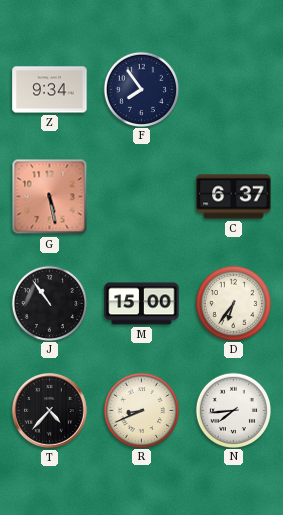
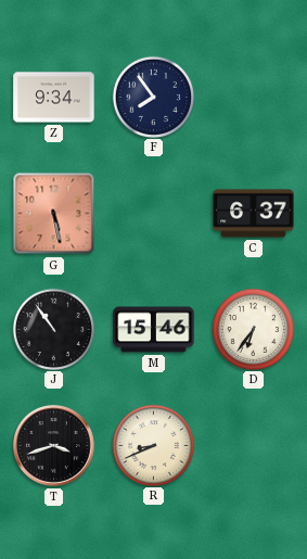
M: 15:00 -> 15:46 (154, 330)
T: 4:37 -> 3:42 (54, 446)
N: 7:44 -> none (233, 410)
